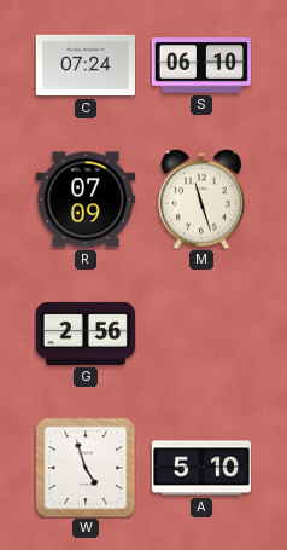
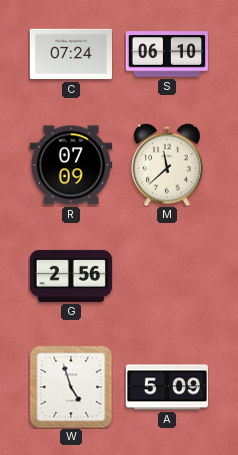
M: 11:27 -> 11:38 (167, 165)
A: 5:10 -> 5:09 (166, 387)
